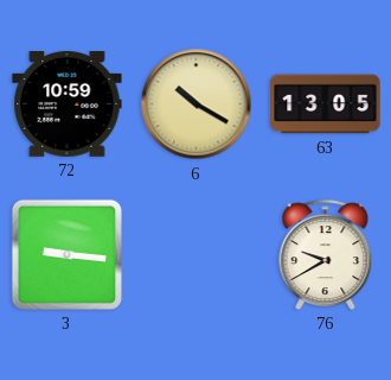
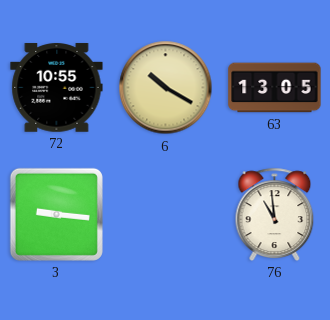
72: 10:59 -> 10:55 (57, 88)
76: 9:40 -> 10:59 (275, 214)
